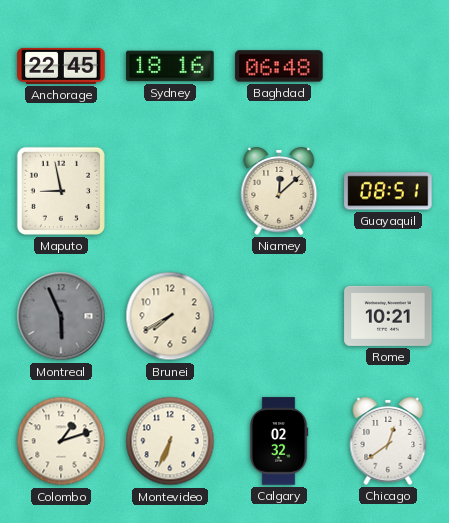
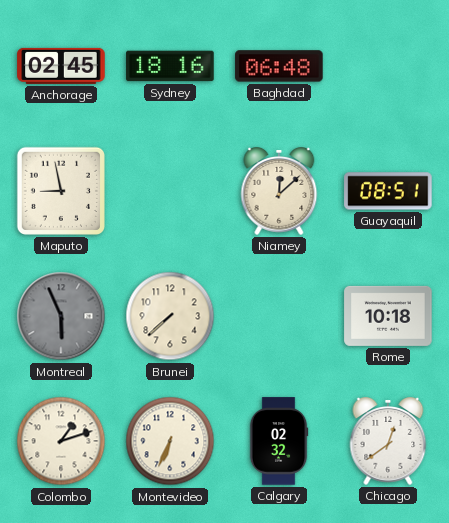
Anchorage: 22:45 -> 02:45 (61, 66)
Brunei: 7:40 -> 7:38 (170, 316)
Rome: 10:21 -> 10:18 (388, 316)
